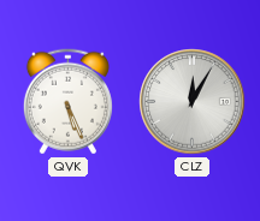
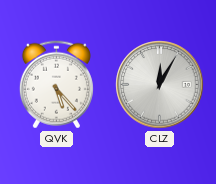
QVK: 5:26 -> 5:23 (56, 85)
